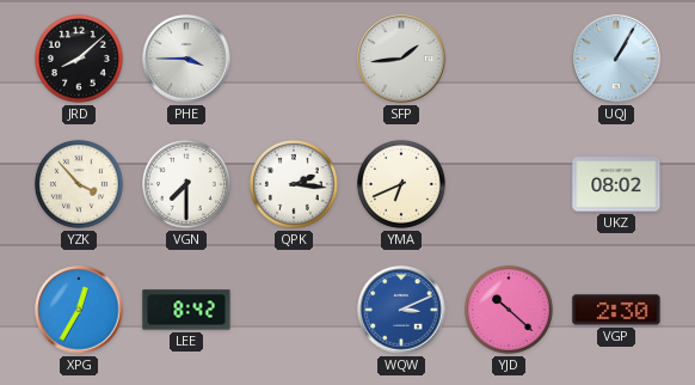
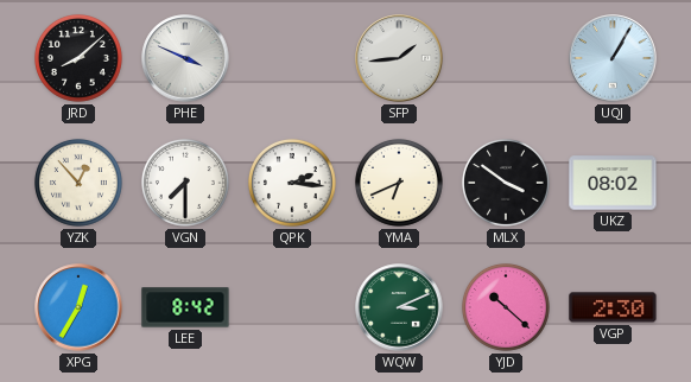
PHE: 3:45 -> 3:49 (185, 58)
YZK: 3:53 -> 12:53 (78, 183)
MLX: none -> 3:51 (506, 183)
WQW dial: blue -> green (399, 307)
